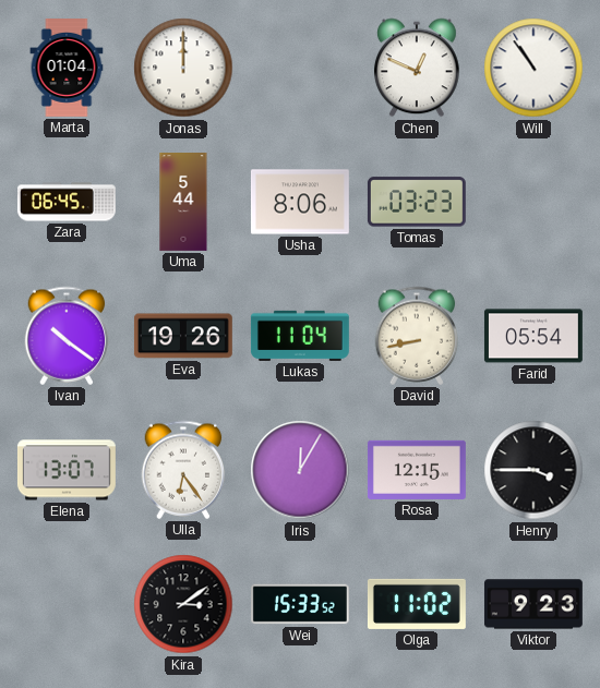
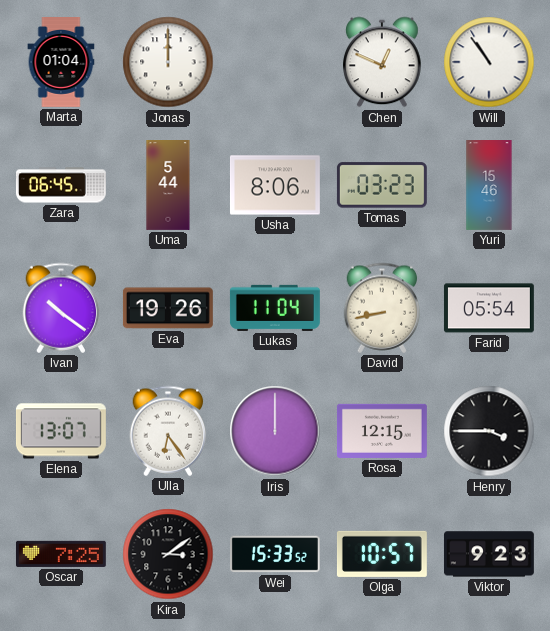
Yuri: none -> 15:46 (489, 186)
Iris: 12:05 -> 12:00 (275, 431)
Oscar: none -> 7:25 (61, 554)
Olga: 11:02 -> 10:57 (382, 554)
